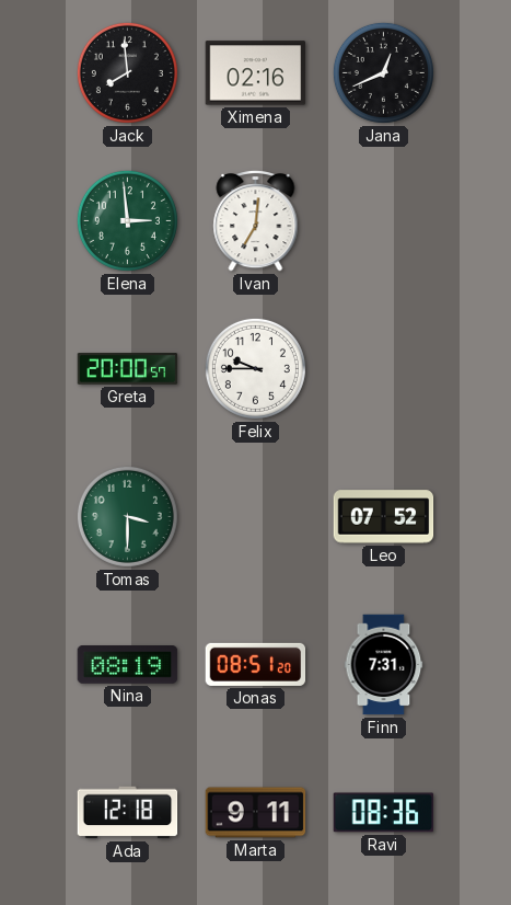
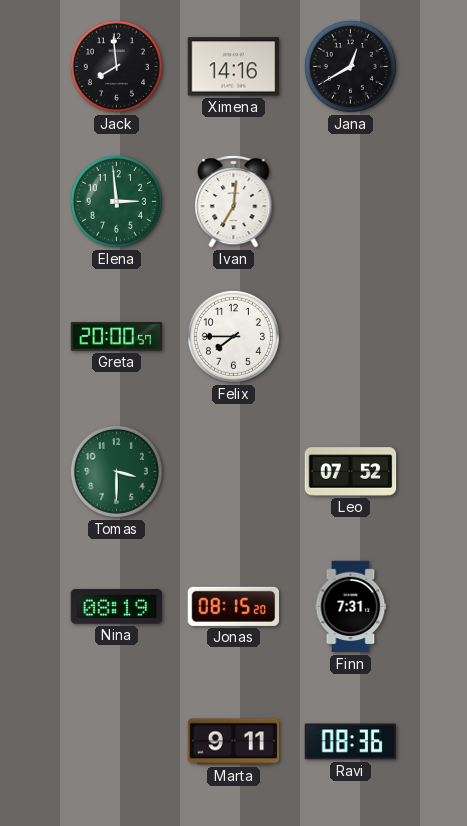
Ximena: 02:16 -> 14:16 (234, 67)
Jana: 12:41 -> 12:40 (350, 66)
Felix: 9:45 -> 7:45 (233, 336)
Jonas: 08:51 -> 08:15 (234, 606)
Ada: 12:18 -> none (128, 813)
